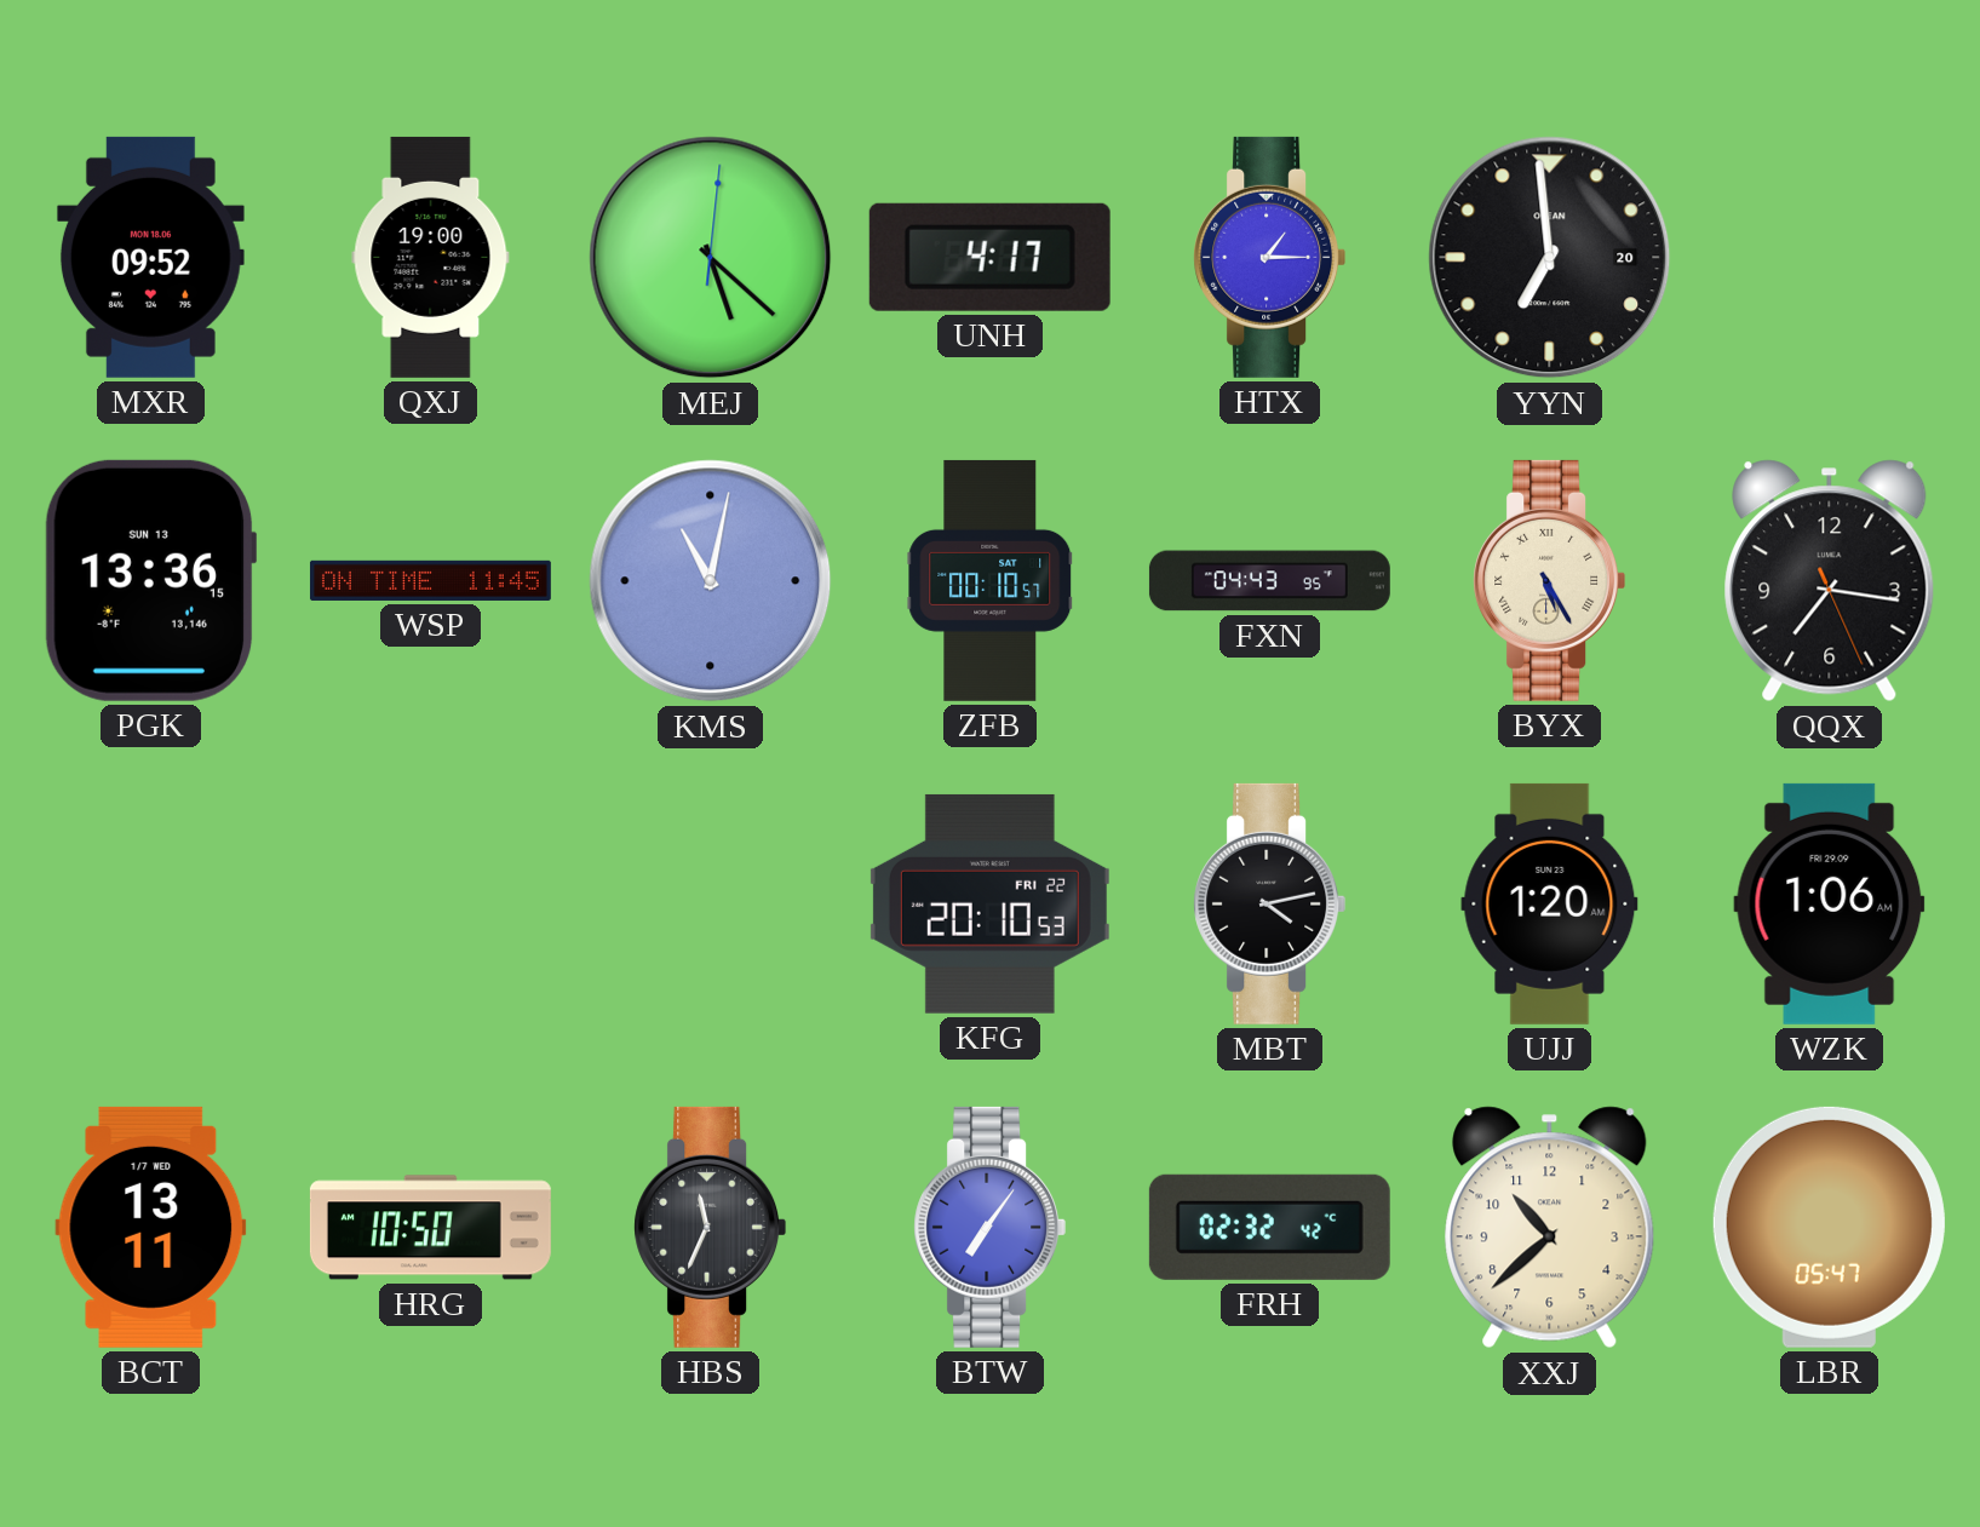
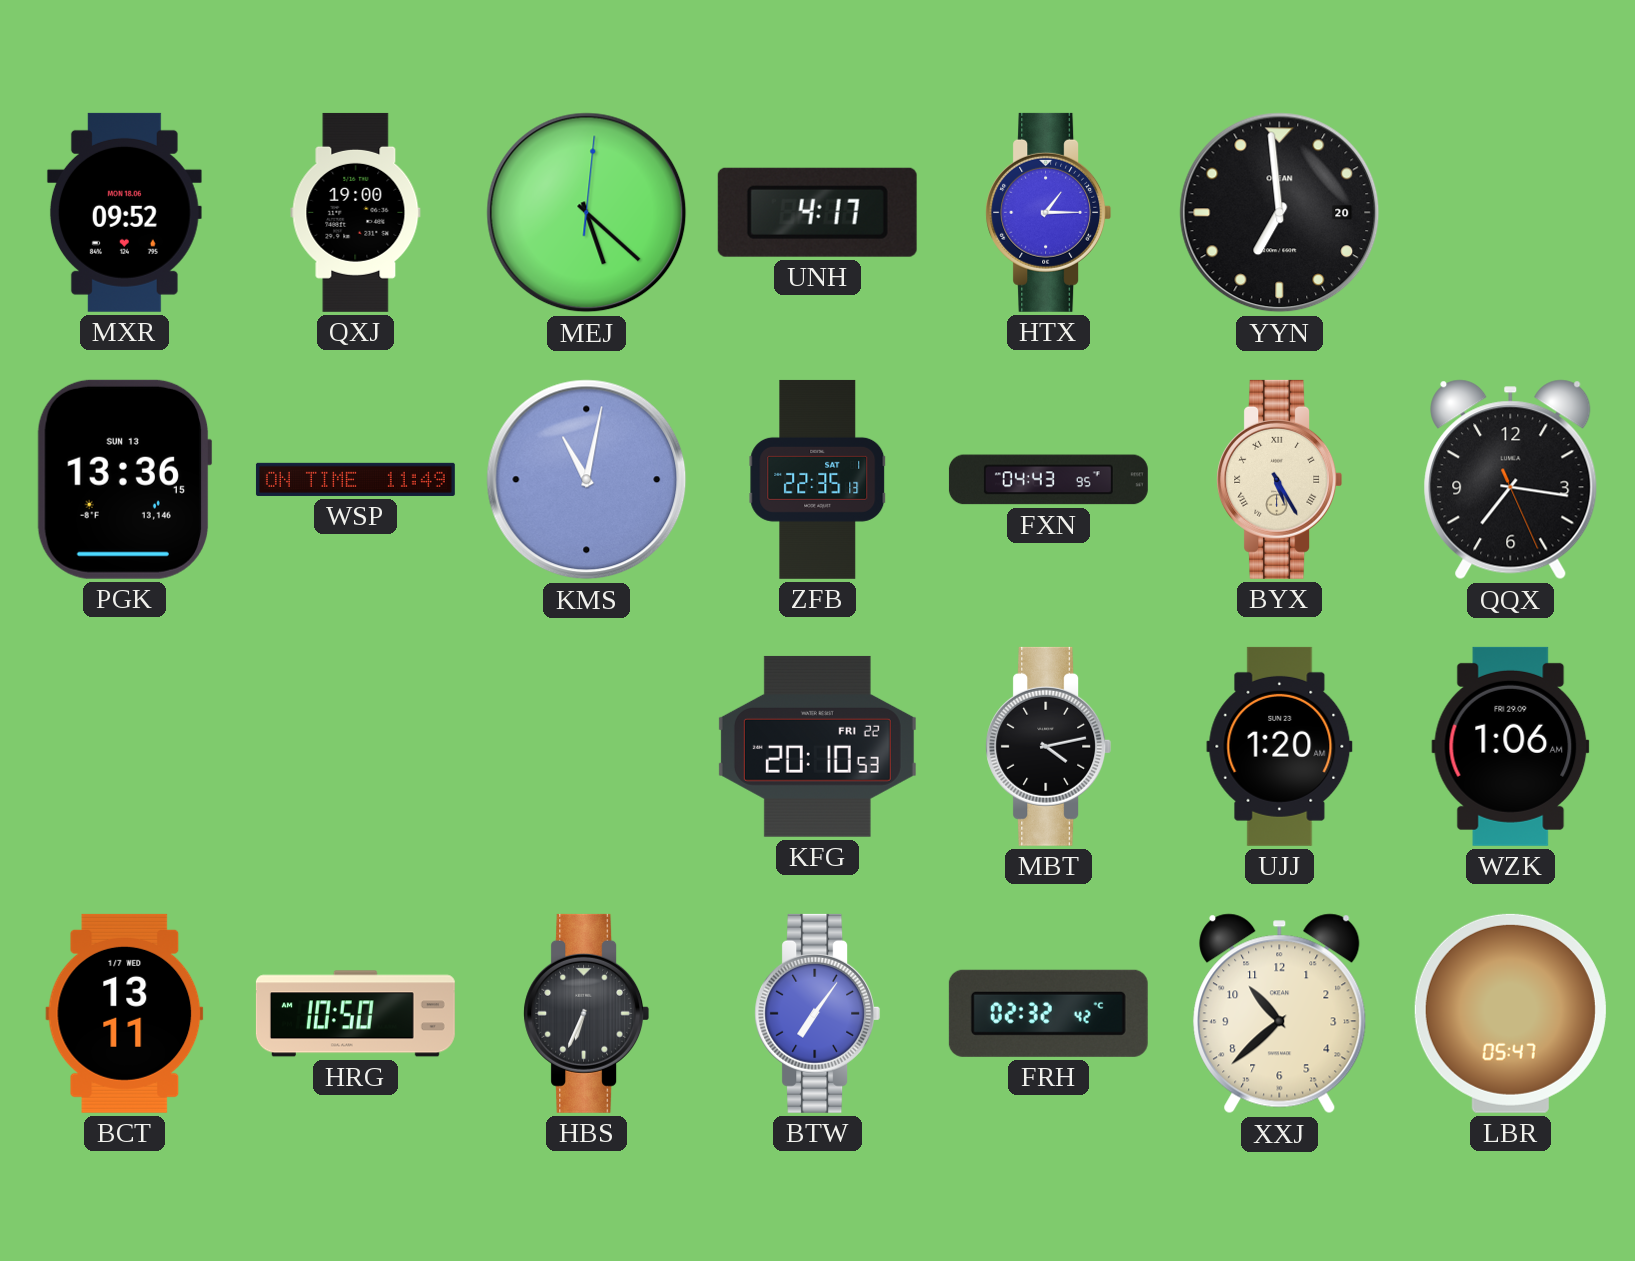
WSP: 11:45 -> 11:49 (355, 479)
ZFB: 00:10 -> 22:35 (818, 479)
HBS: 11:34 -> 6:34 (587, 1013)
